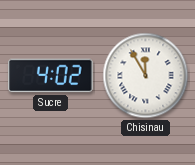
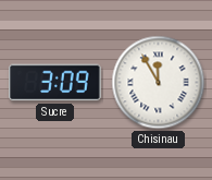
Sucre: 4:02 -> 3:09 (55, 83)
